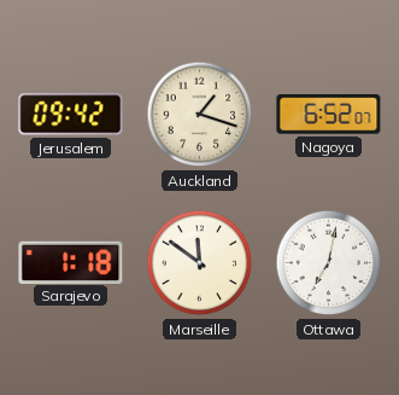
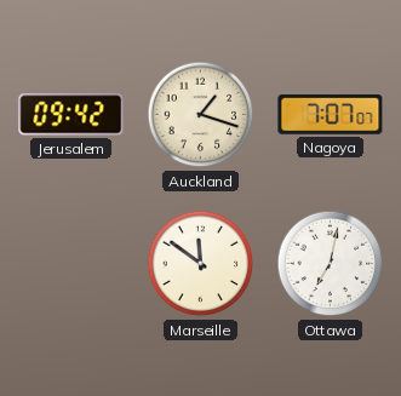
Nagoya: 6:52 -> 7:07 (331, 115)
Sarajevo: 1:18 -> none (71, 262)
